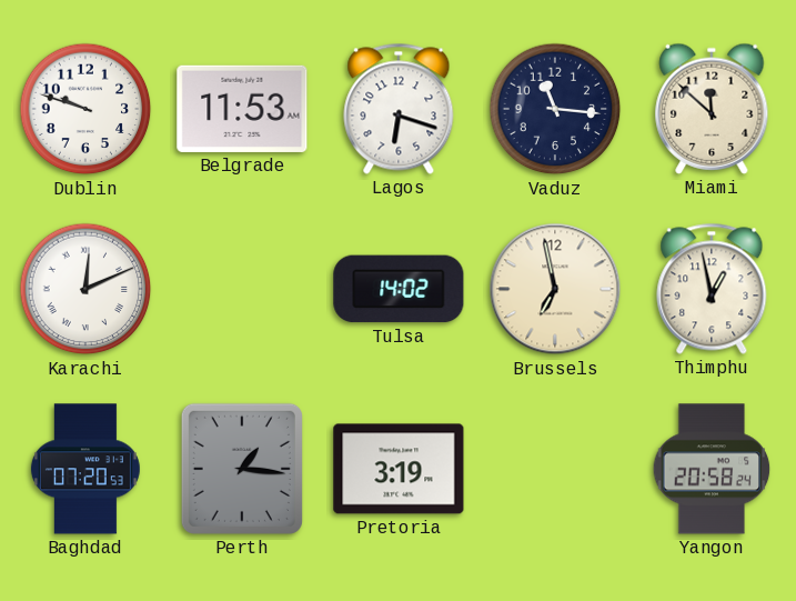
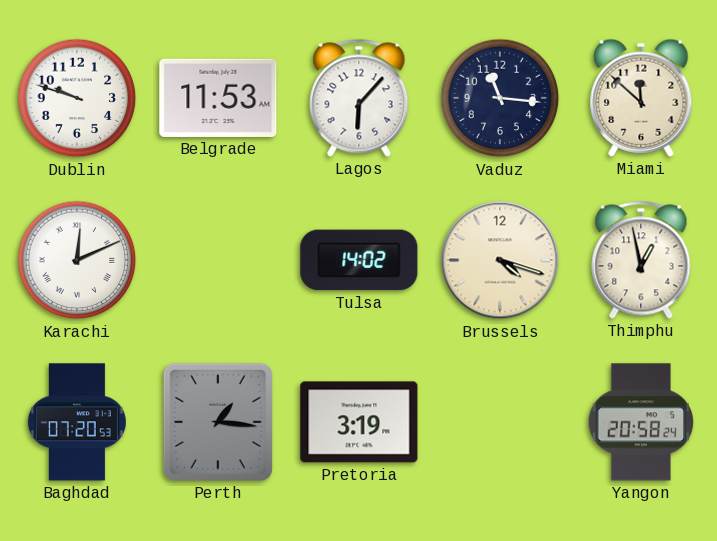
Lagos: 6:18 -> 6:07 (359, 98)
Brussels: 6:58 -> 4:18 (500, 260)
